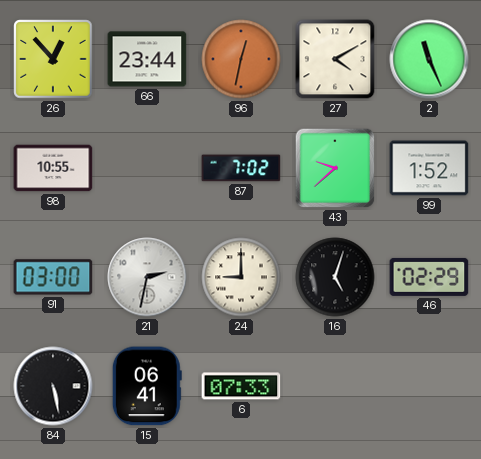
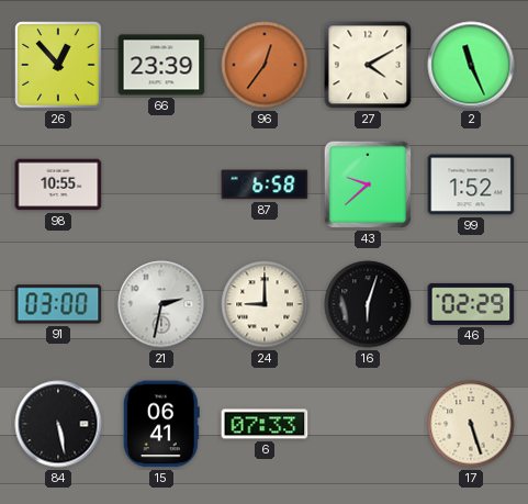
66: 23:44 -> 23:39 (161, 65)
96: 12:32 -> 12:36 (265, 65)
87: 7:02 -> 6:58 (265, 184)
16: 5:03 -> 6:03 (368, 304)
17: none -> 5:27 (471, 424)
